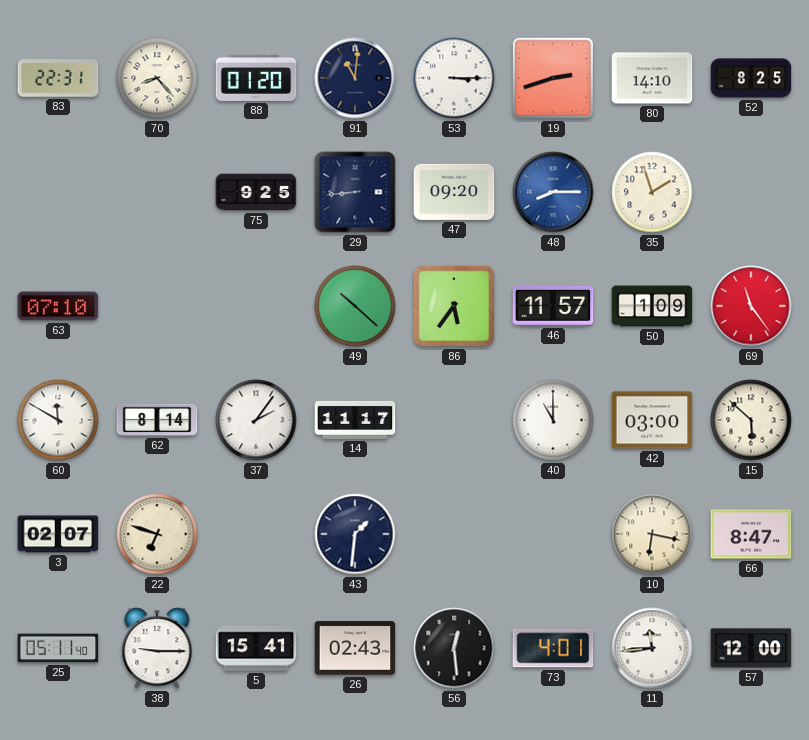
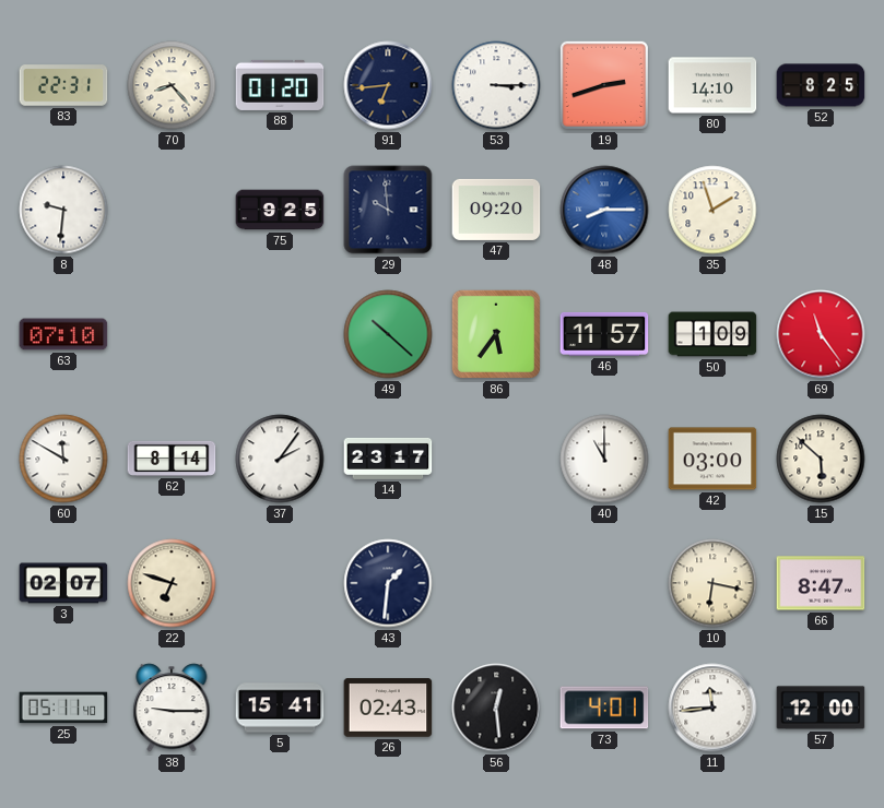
91: 11:01 -> 6:44 (388, 85)
8: none -> 9:31 (63, 210)
29: 8:44 -> 9:59 (388, 210)
14: 11:17 -> 23:17 (388, 459)
